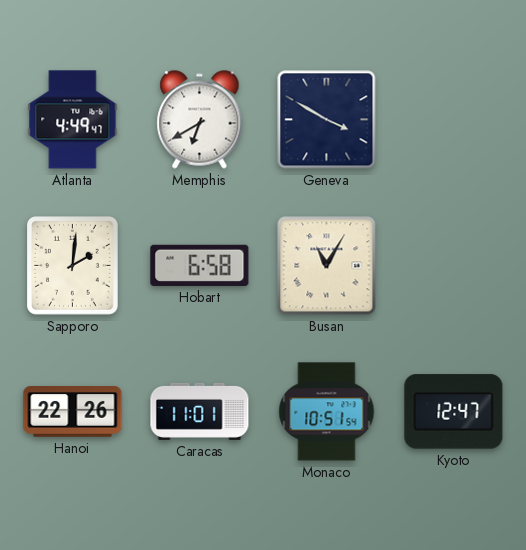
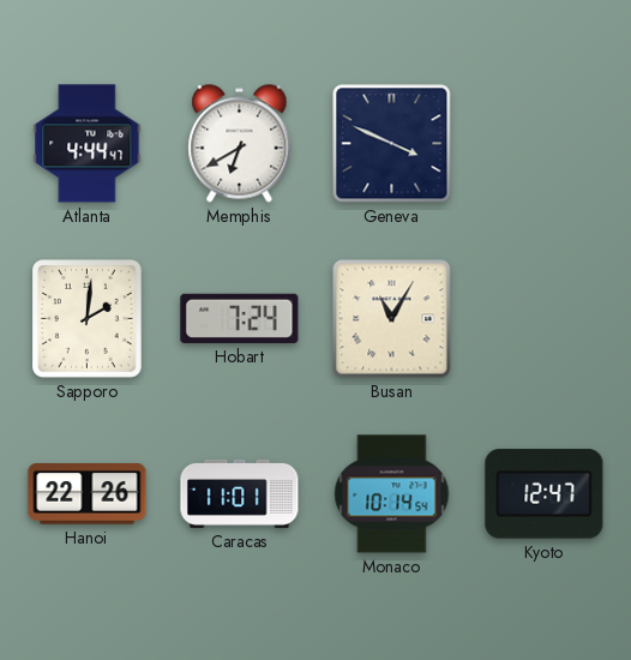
Atlanta: 4:49 -> 4:44 (88, 144)
Geneva: 3:50 -> 3:49 (392, 144)
Hobart: 6:58 -> 7:24 (240, 318)
Monaco: 10:51 -> 10:14 (392, 494)
